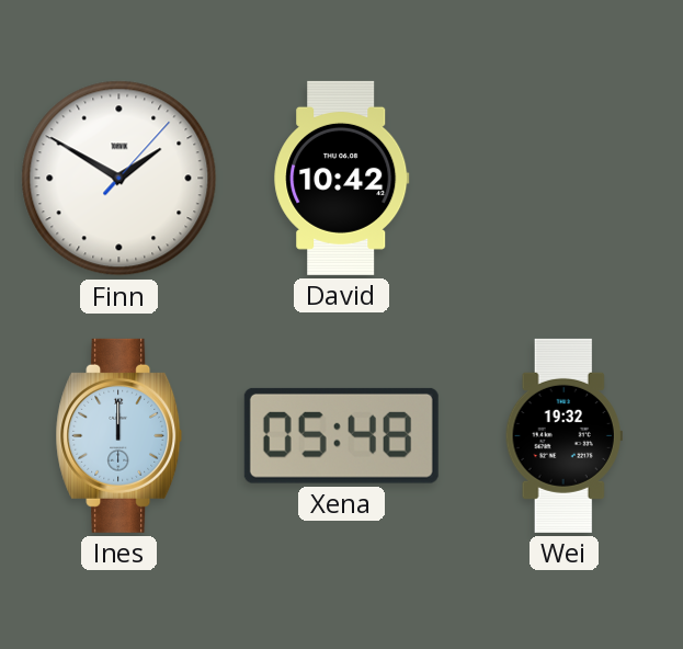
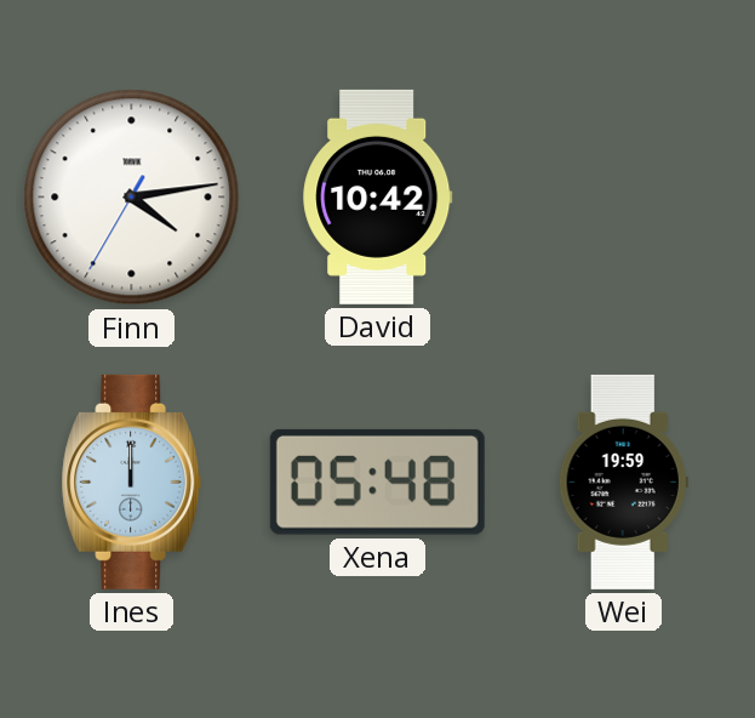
Finn: 1:50 -> 4:13 (132, 198)
Wei: 19:32 -> 19:59 (623, 481)
